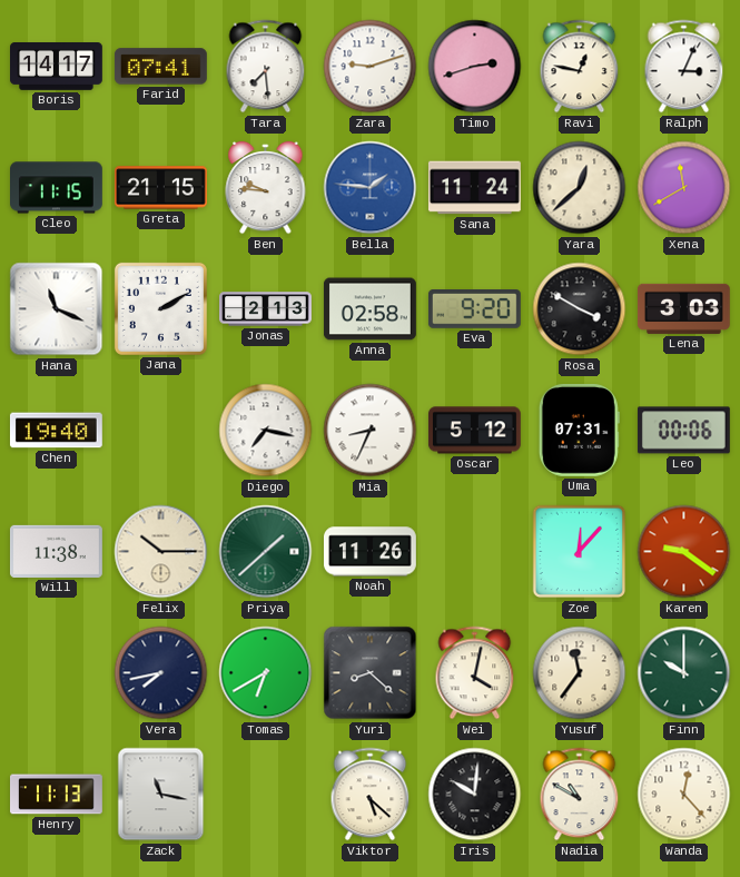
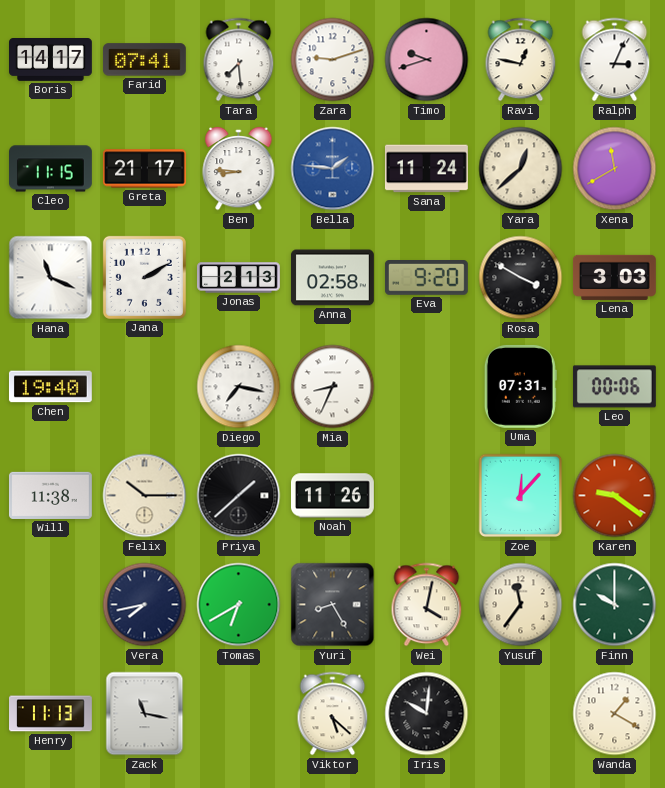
Timo: 2:42 -> 9:42 (427, 60)
Greta: 21:15 -> 21:17 (144, 169)
Ben: 9:46 -> 8:46 (239, 169)
Oscar: 5:12 -> none (474, 431)
Priya dial: green -> black (239, 496)
Yuri: 8:22 -> 8:25 (333, 605)
Nadia: 10:50 -> none (580, 795)
Wanda: 12:23 -> 1:20 (615, 714)
